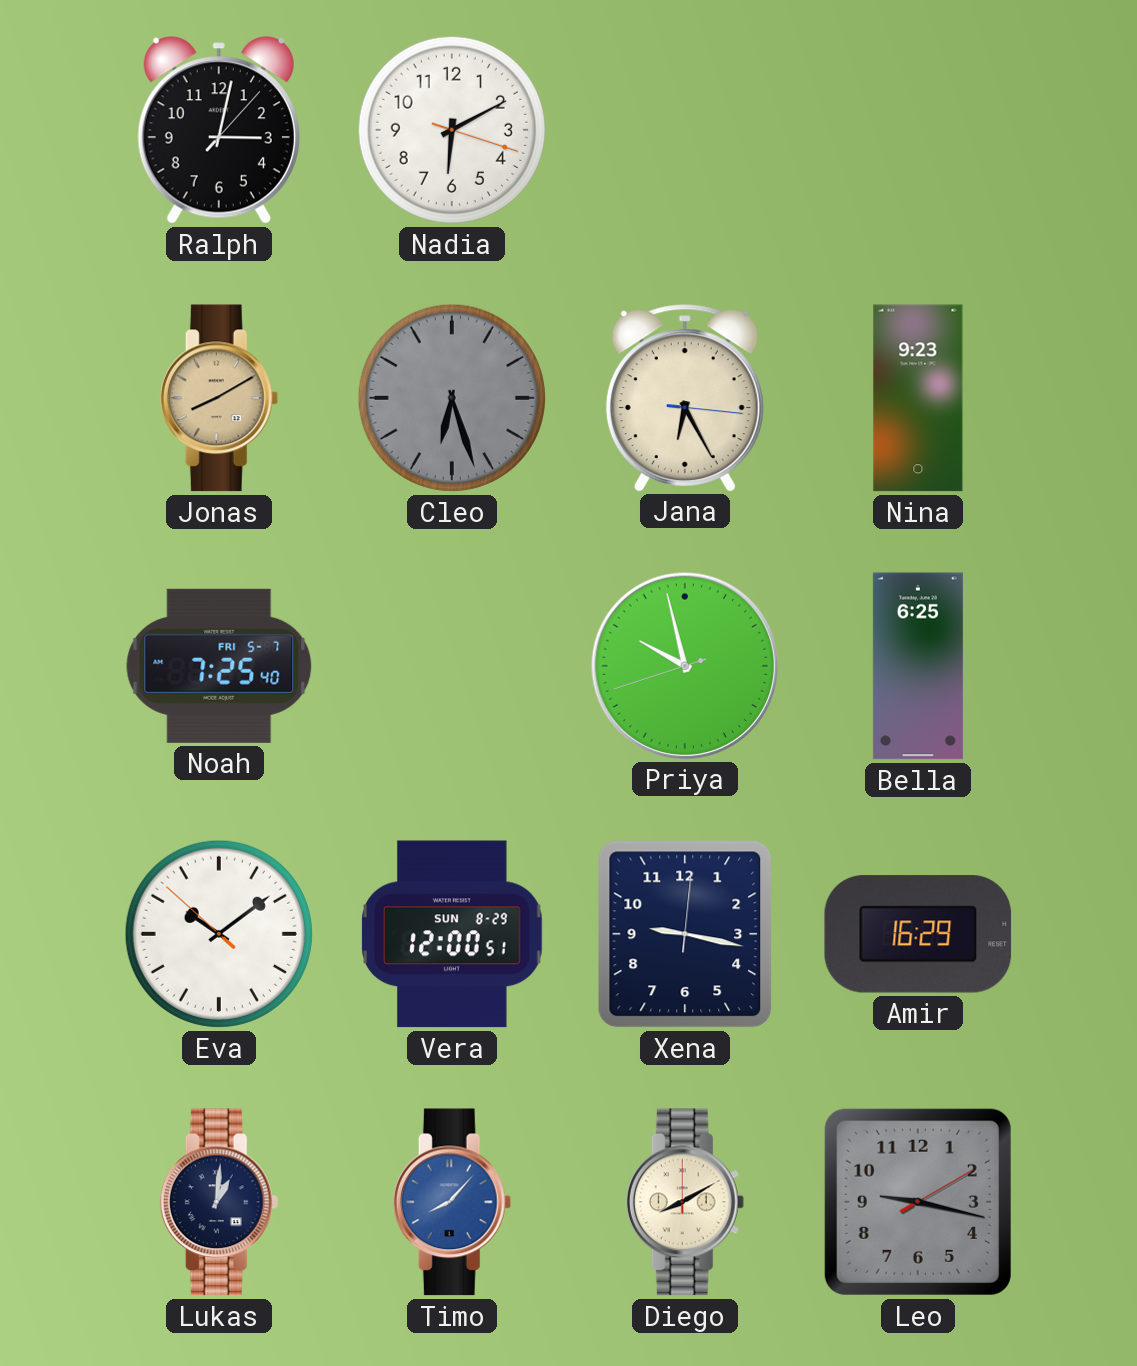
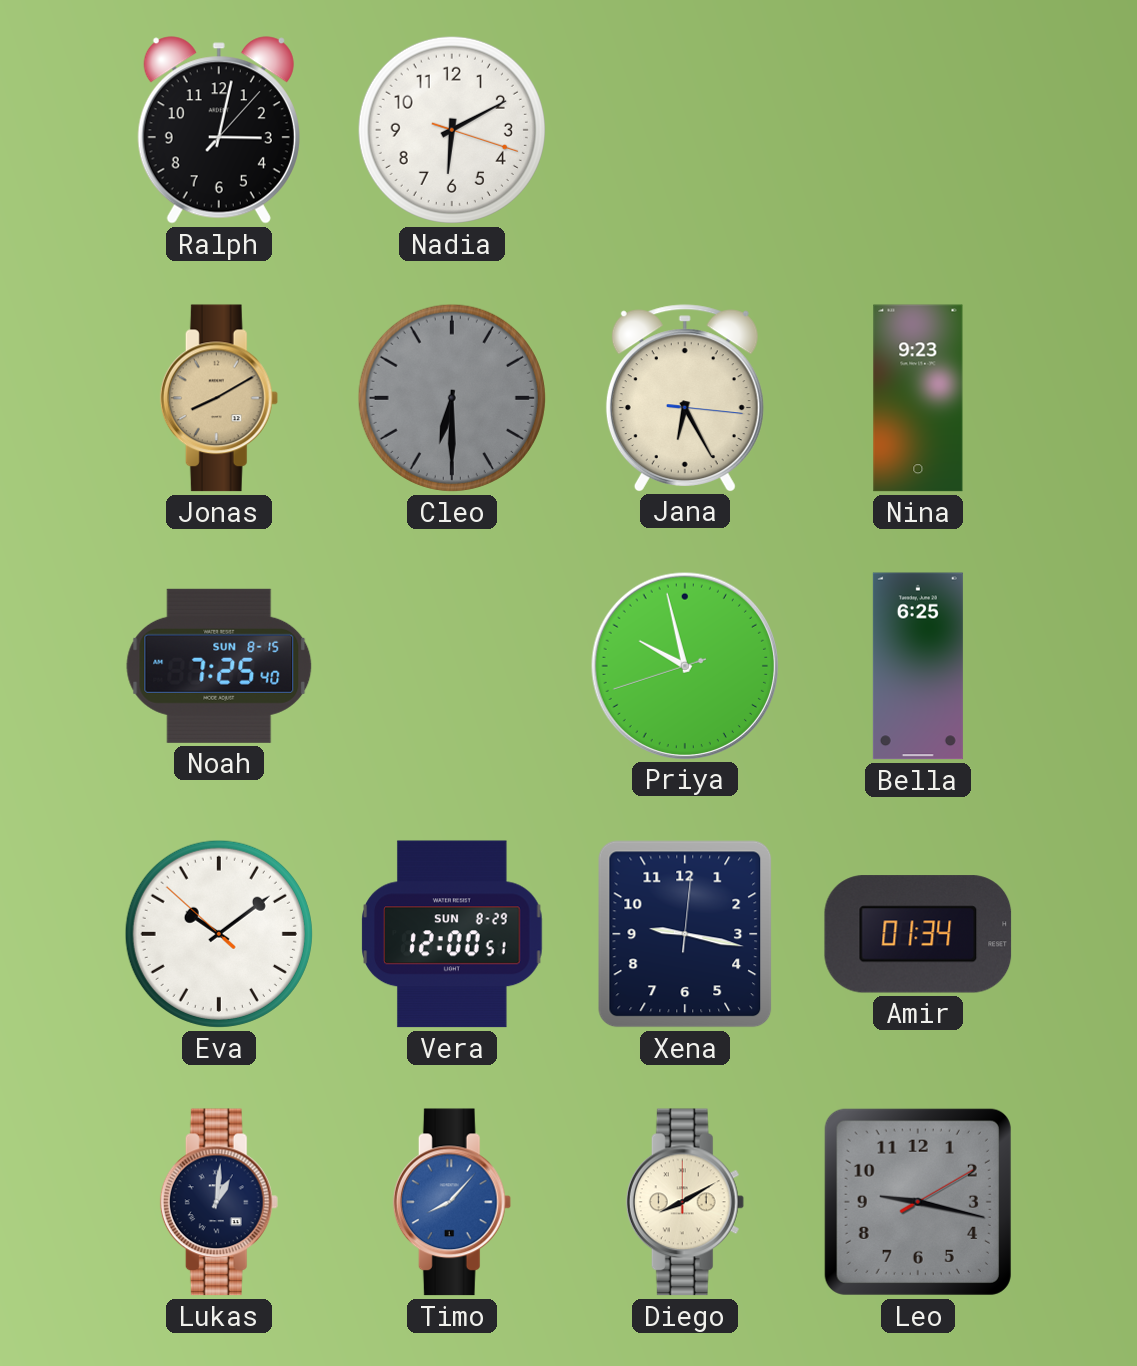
Cleo: 6:27 -> 6:30 (452, 398)
Noah date: FRI 5-7 -> SUN 8-15 (219, 666)
Amir: 16:29 -> 01:34 (918, 934)
